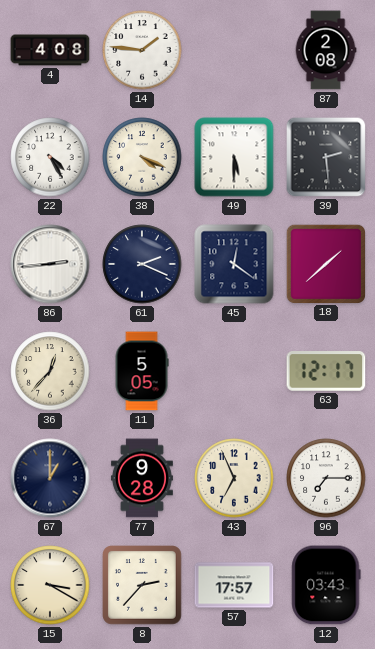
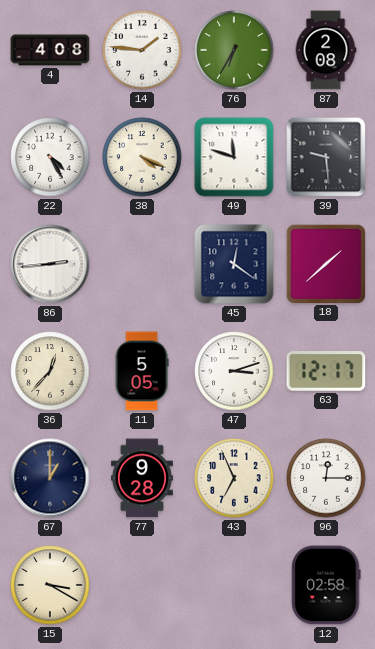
76: none -> 6:35 (234, 50)
49: 5:30 -> 11:48 (234, 157)
39: 2:29 -> 9:29 (326, 157)
61: 2:19 -> none (142, 264)
47: none -> 3:12 (234, 371)
96: 7:15 -> 12:15 (326, 478)
8: 2:37 -> none (143, 586)
57: 17:57 -> none (234, 585)
12: 03:43 -> 02:58 (326, 585)
